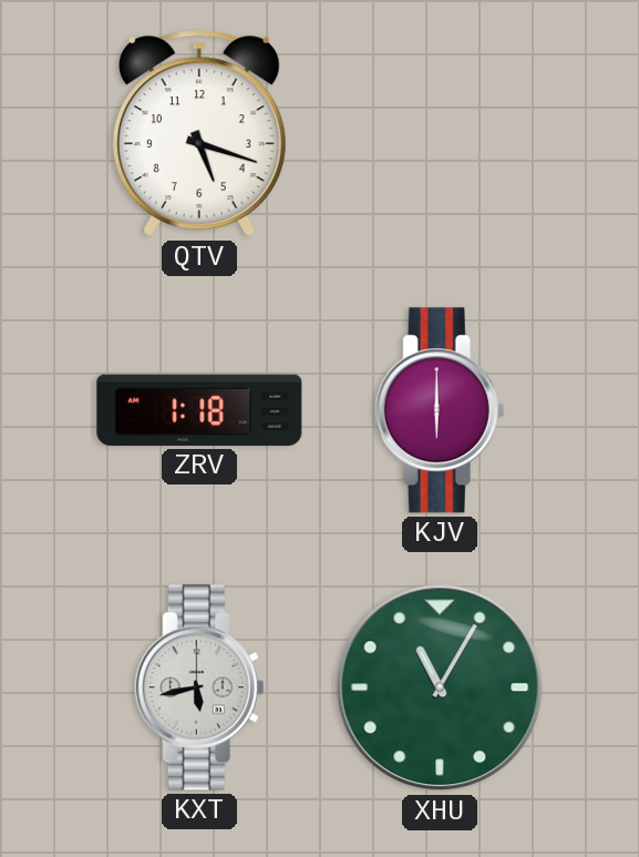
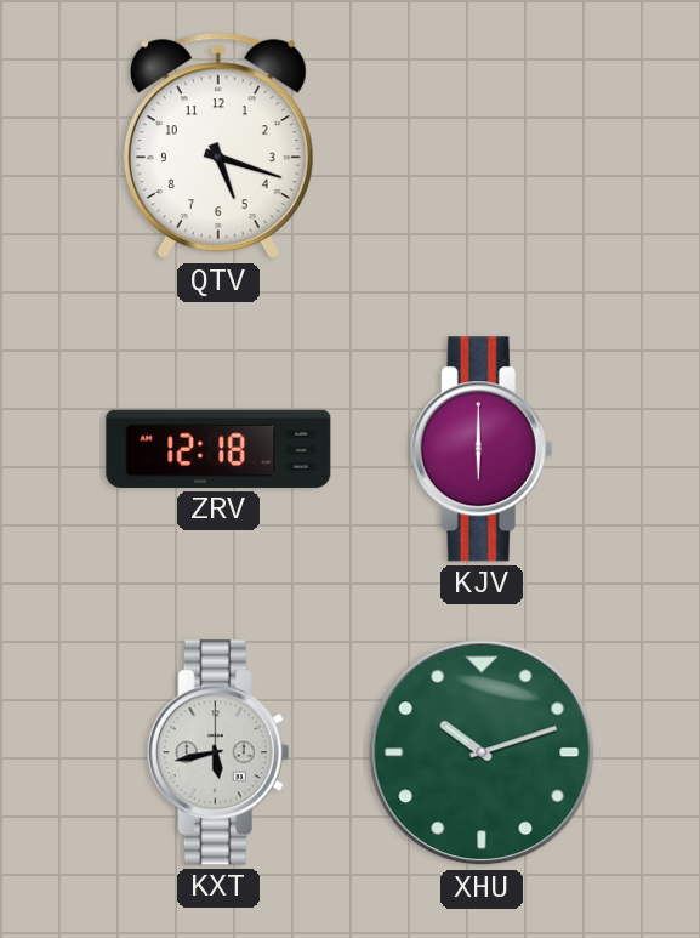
ZRV: 1:18 -> 12:18 (218, 449)
XHU: 11:05 -> 10:12 (482, 752)
